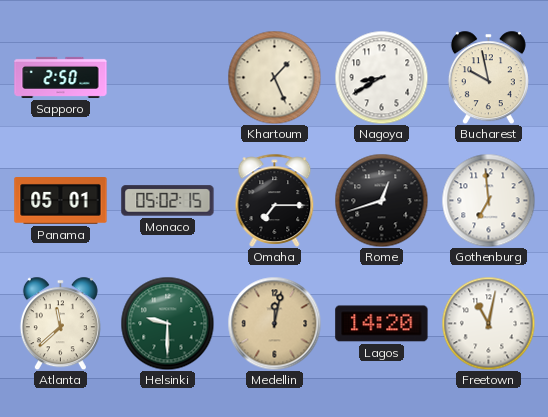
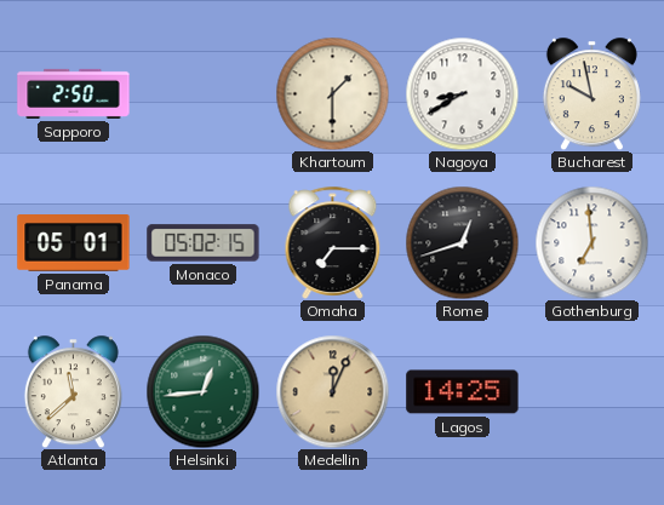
Khartoum: 1:26 -> 1:30 (332, 93)
Helsinki: 9:30 -> 12:44 (202, 391)
Medellin: 12:02 -> 12:04 (332, 391)
Lagos: 14:20 -> 14:25 (463, 392)
Freetown: 11:02 -> none (488, 323)
